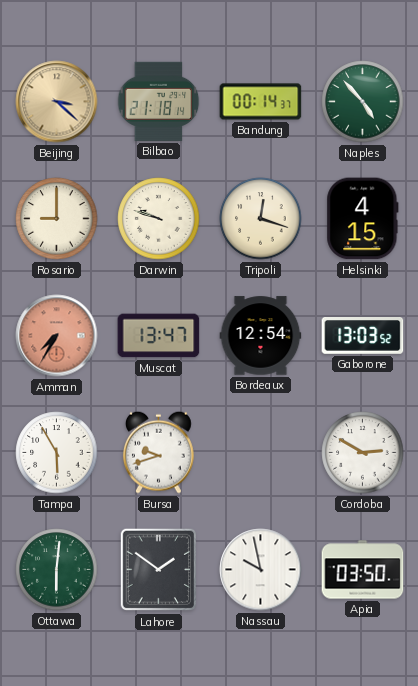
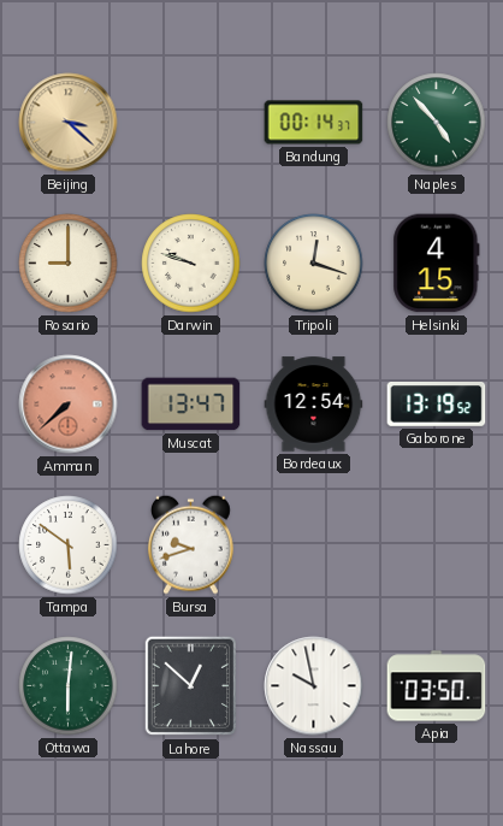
Bilbao: 21:18 -> none (159, 101)
Amman: 7:35 -> 7:38 (69, 405)
Gaborone: 13:03 -> 13:19 (437, 405)
Tampa: 5:55 -> 5:51 (69, 545)
Cordoba: 2:50 -> none (363, 453)
Lahore: 1:51 -> 12:52 (191, 686)
